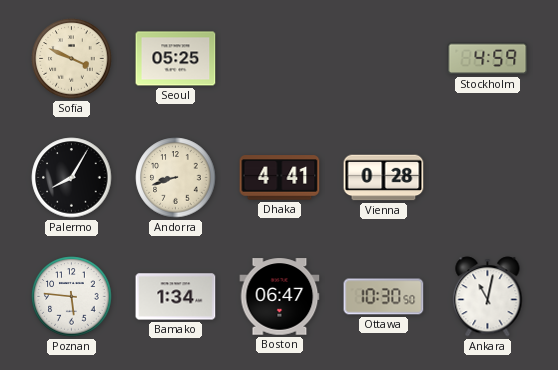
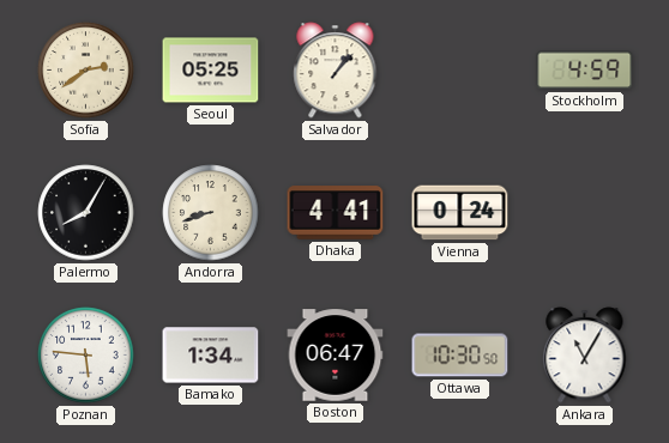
Sofia: 3:49 -> 2:39 (86, 71)
Salvador: none -> 1:07 (336, 71)
Vienna: 0:28 -> 0:24 (460, 213)
Ankara: 11:02 -> 11:05 (585, 356)
